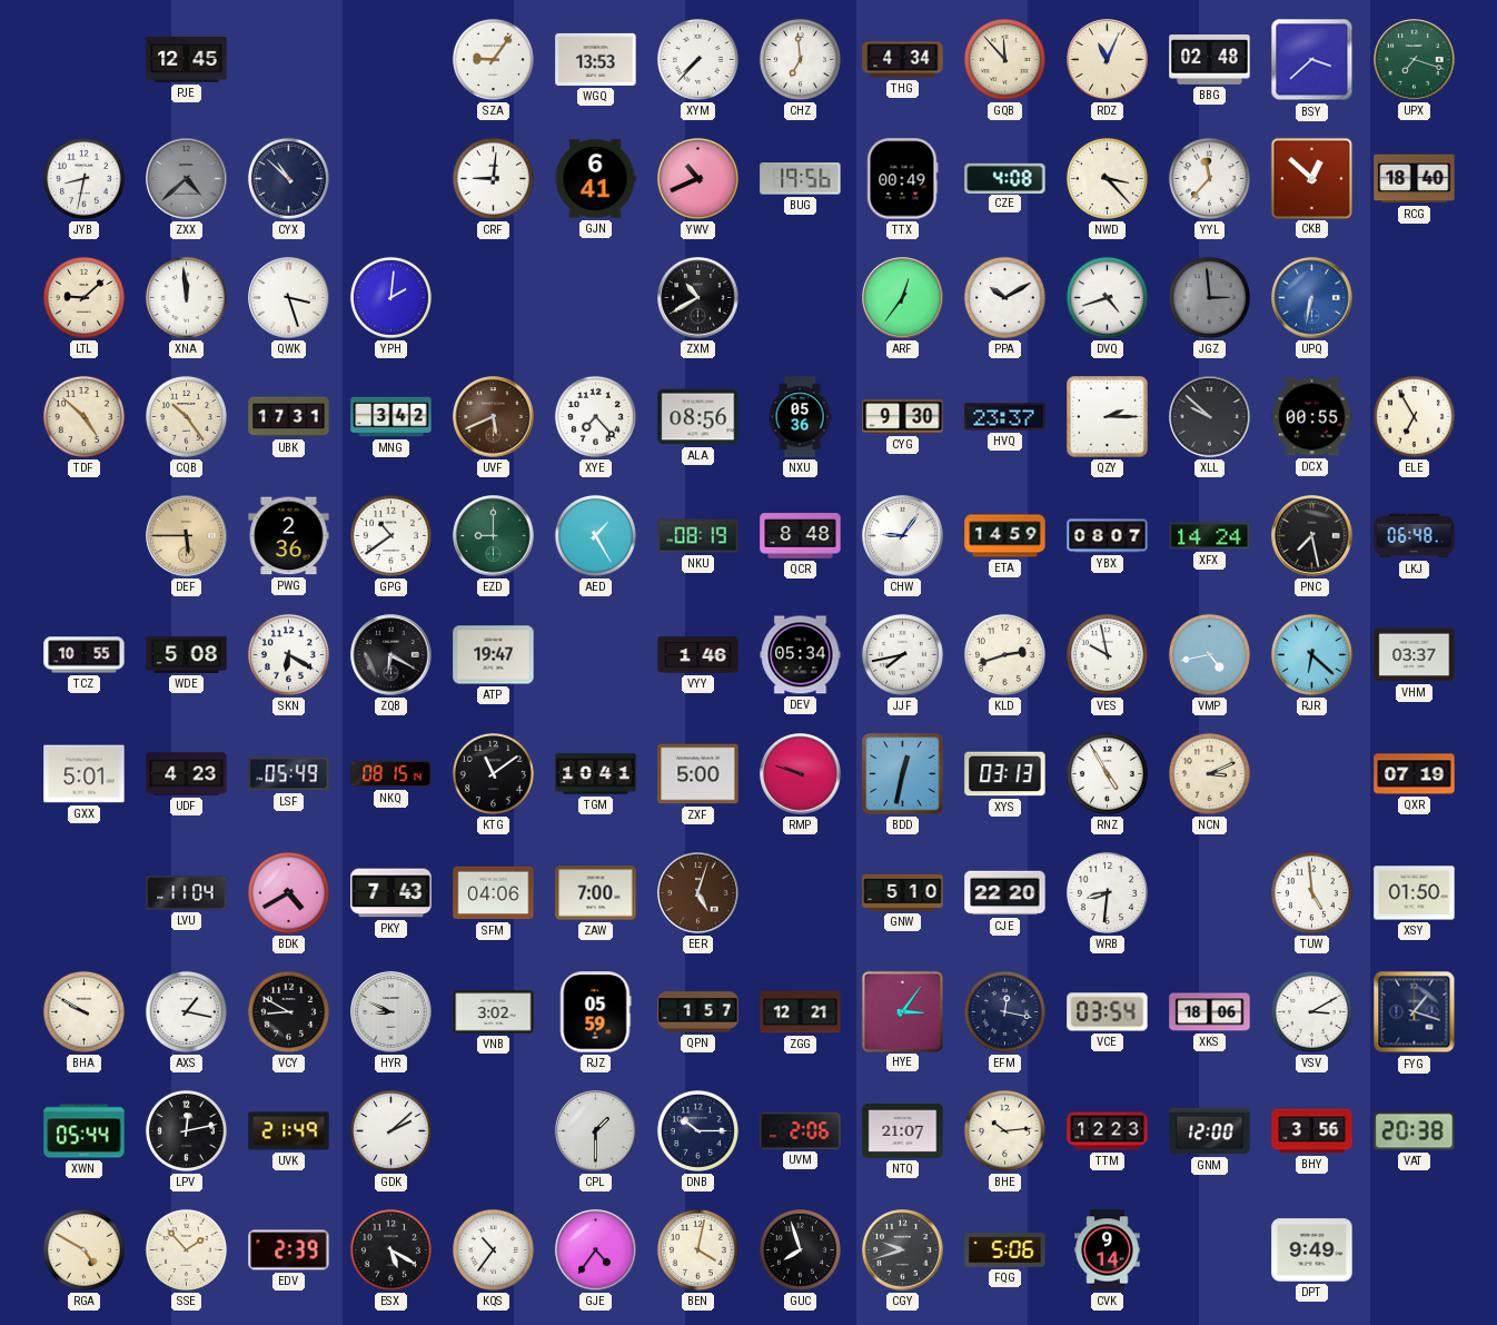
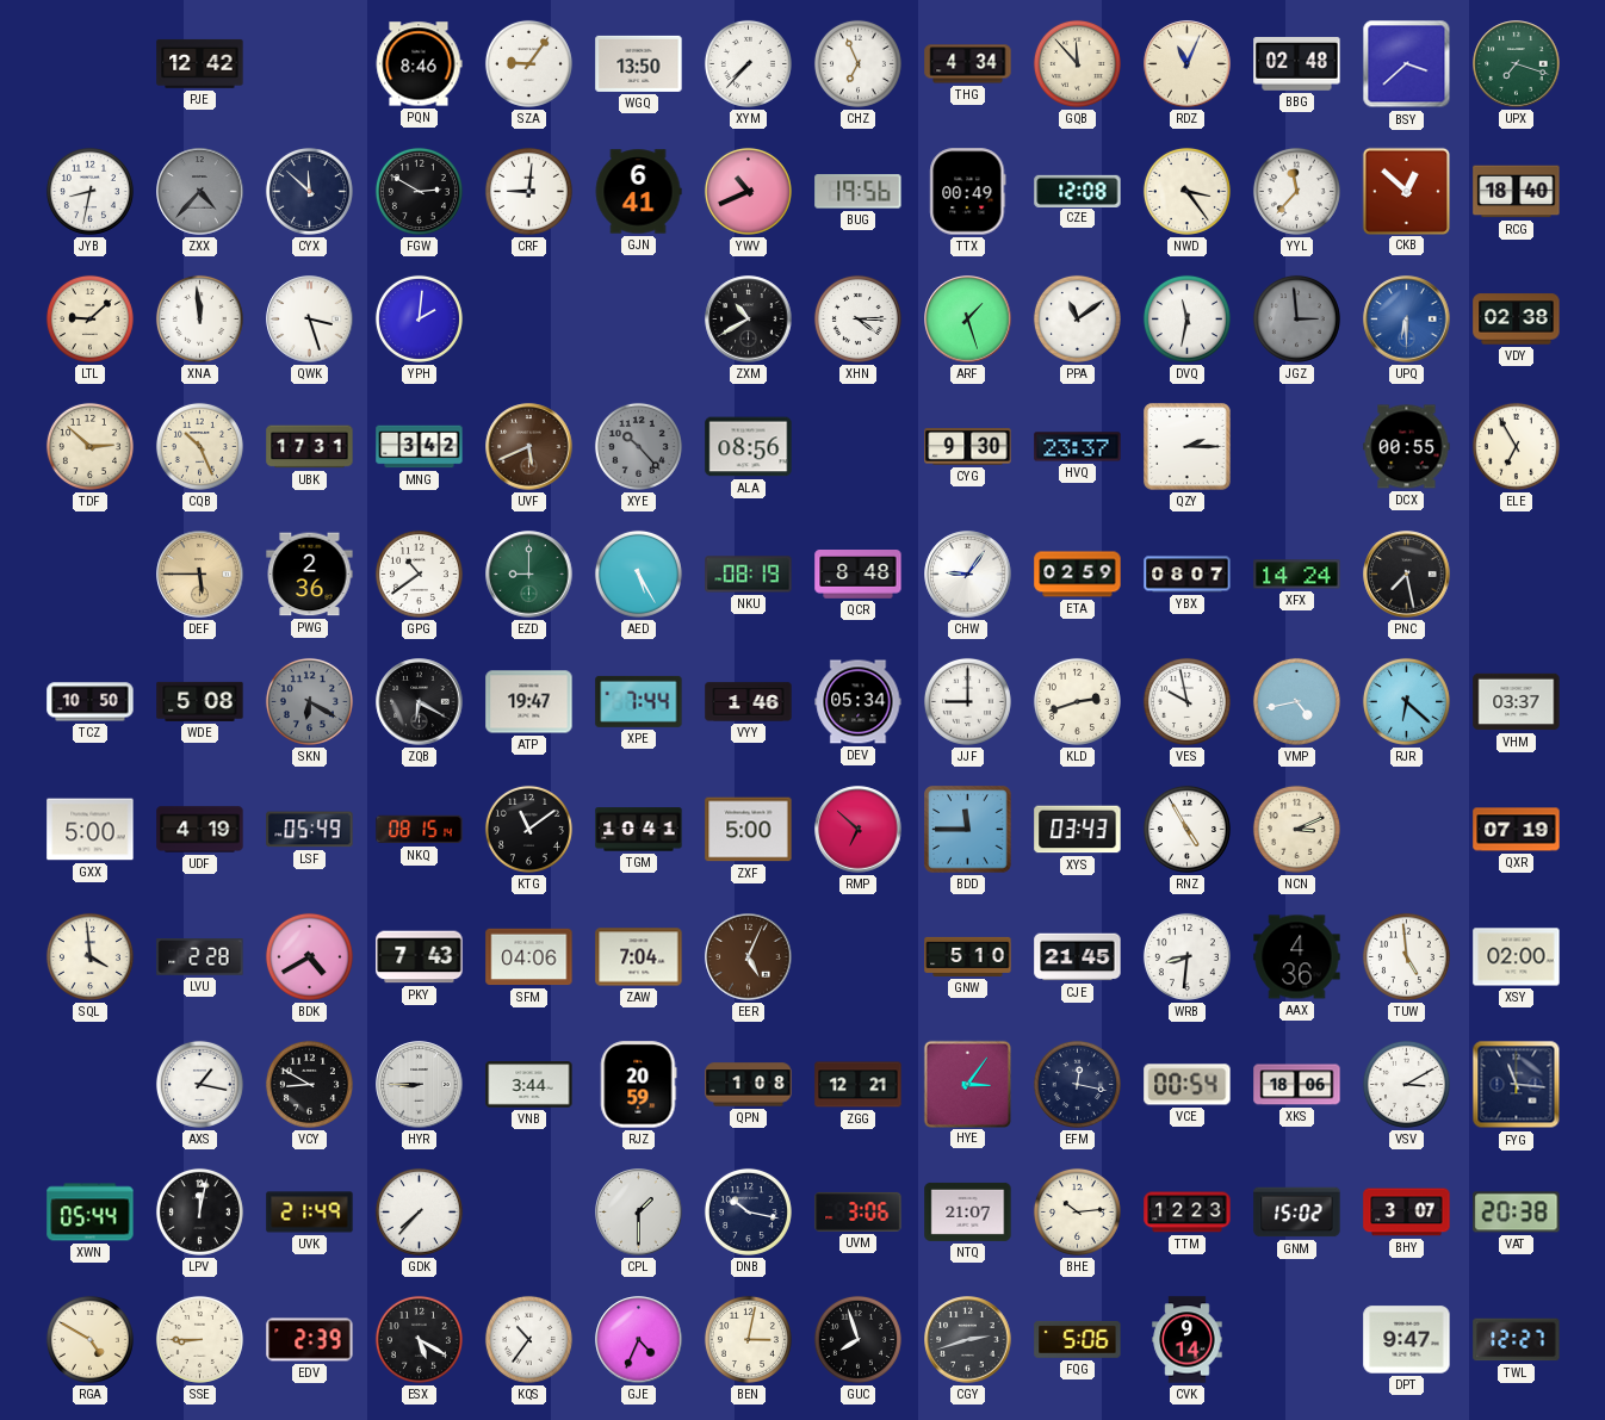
PJE: 12:45 -> 12:42 (200, 63)
PQN: none -> 8:46 (419, 64)
WGQ: 13:53 -> 13:50 (639, 63)
CHZ: 6:59 -> 6:56 (857, 63)
ZXX: 4:38 -> 4:37 (200, 192)
CYX: 10:52 -> 11:52 (309, 191)
FGW: none -> 2:50 (419, 191)
CZE: 4:08 -> 12:08 (1078, 191)
NWD: 3:23 -> 3:24 (1186, 191)
XHN: none -> 4:15 (857, 318)
ARF: 12:36 -> 1:27 (968, 320)
PPA: 10:10 -> 11:09 (1077, 318)
DVQ: 4:42 -> 11:32 (1186, 318)
UPQ: 6:32 -> 6:30 (1407, 320)
VDY: none -> 02:38 (1517, 320)
TDF: 4:52 -> 2:52 (89, 446)
CQB: 10:24 -> 10:26 (199, 446)
XYE: 7:23 -> 10:23 (638, 446)
XYE dial: white -> grey (638, 446)
NXU: 05:36 -> none (800, 417)
XLL: 9:52 -> none (1210, 417)
AED: 1:25 -> 5:25 (638, 573)
ETA: 14:59 -> 02:59 (1078, 575)
LKJ: 06:48 -> none (1415, 536)
TCZ: 10:55 -> 10:50 (91, 702)
SKN dial: white -> grey (309, 701)
XPE: none -> 7:44 (639, 701)
JJF: 7:43 -> 9:00 (967, 701)
GXX: 5:01 -> 5:00 (91, 830)
UDF: 4:23 -> 4:19 (200, 830)
RMP: 9:48 -> 6:52 (859, 830)
BDD: 12:32 -> 11:45 (968, 830)
XYS: 03:13 -> 03:43 (1078, 830)
SQL: none -> 3:59 (89, 956)
LVU: 11:04 -> 2:28 (200, 957)
ZAW: 7:00 -> 7:04 (639, 957)
EER: 5:03 -> 5:04 (749, 957)
CJE: 22:20 -> 21:45 (1078, 957)
AAX: none -> 4:36 (1297, 957)
XSY: 01:50 -> 02:00 (1517, 957)
BHA: 9:50 -> none (83, 1011)
HYR: 8:49 -> 8:45 (420, 1085)
VNB: 3:02 -> 3:44 (529, 1085)
RJZ: 05:59 -> 20:59 (638, 1085)
QPN: 1:57 -> 1:08 (749, 1085)
VCE: 03:54 -> 00:54 (1188, 1085)
FYG: 1:18 -> 11:16 (1517, 1085)
LPV: 12:13 -> 12:02 (199, 1211)
GDK: 2:08 -> 7:37 (419, 1211)
DNB: 10:15 -> 10:17 (748, 1211)
UVM: 2:06 -> 3:06 (859, 1211)
GNM: 12:00 -> 15:02 (1297, 1213)
BHY: 3:56 -> 3:07 (1407, 1213)
SSE: 1:53 -> 8:45 (199, 1339)
GJE: 4:36 -> 4:34 (639, 1340)
BEN: 4:02 -> 3:02 (748, 1339)
CGY: 9:42 -> 2:42 (968, 1340)
DPT: 9:49 -> 9:47 (1407, 1340)
TWL: none -> 12:27 (1517, 1340)
